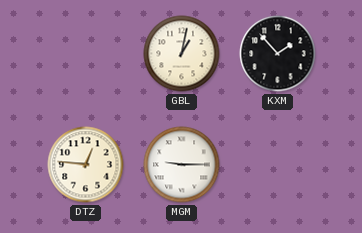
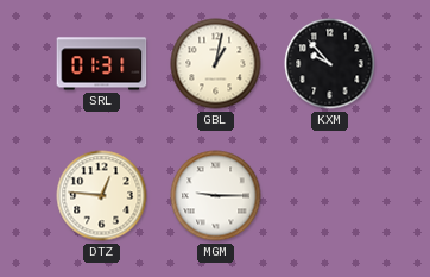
SRL: none -> 01:31 (102, 64)
KXM: 1:53 -> 9:53 (330, 64)
